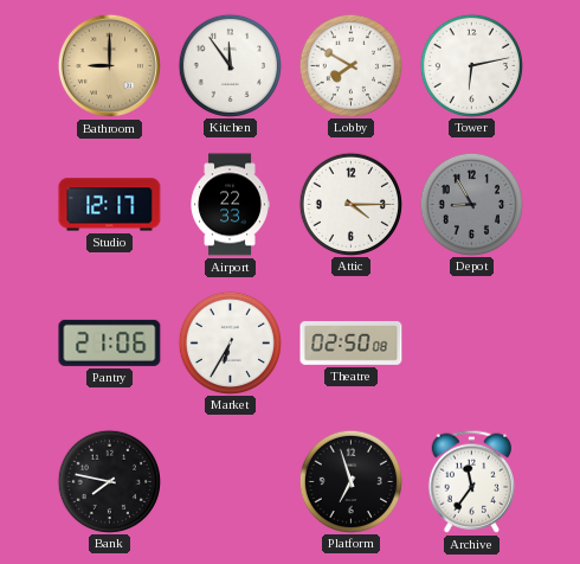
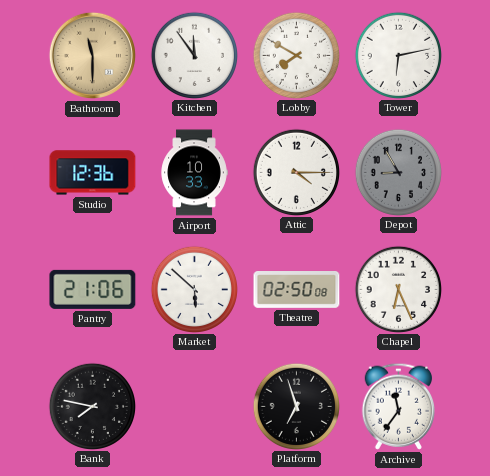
Bathroom: 9:00 -> 11:30 (92, 55)
Studio: 12:17 -> 12:36 (93, 173)
Airport: 22:33 -> 10:33 (194, 173)
Market: 6:35 -> 5:52 (194, 289)
Chapel: none -> 6:26 (398, 289)
